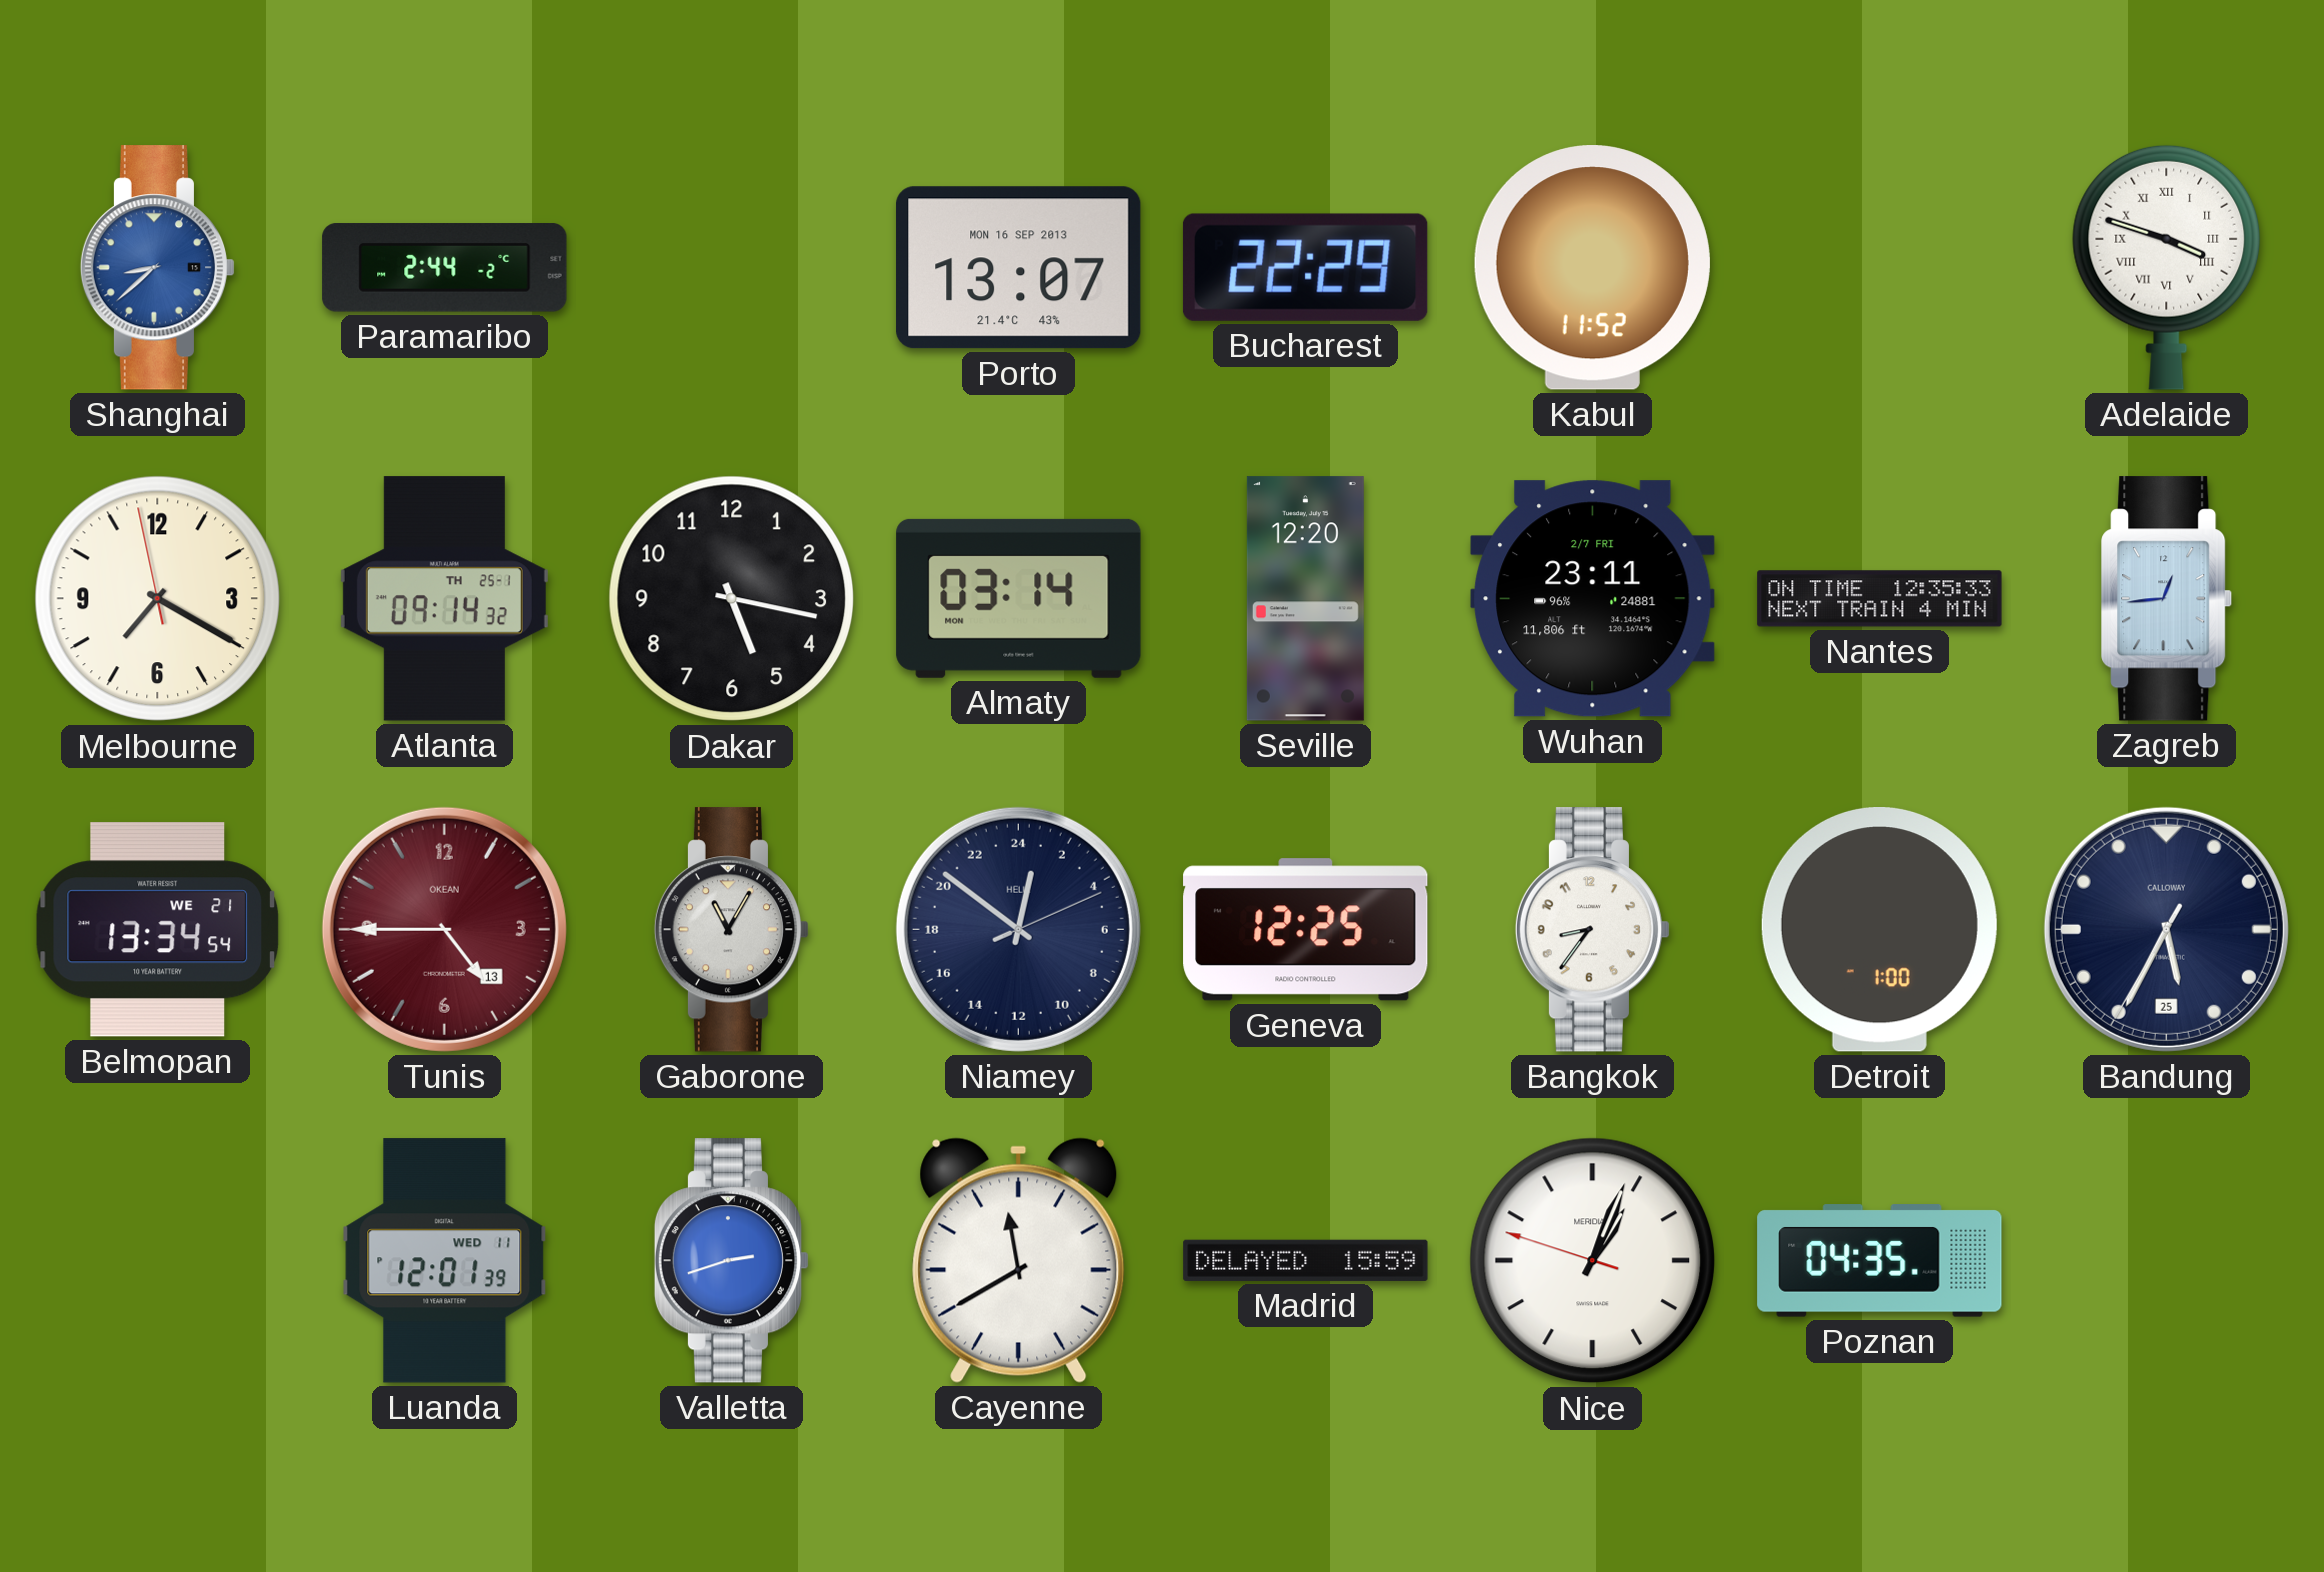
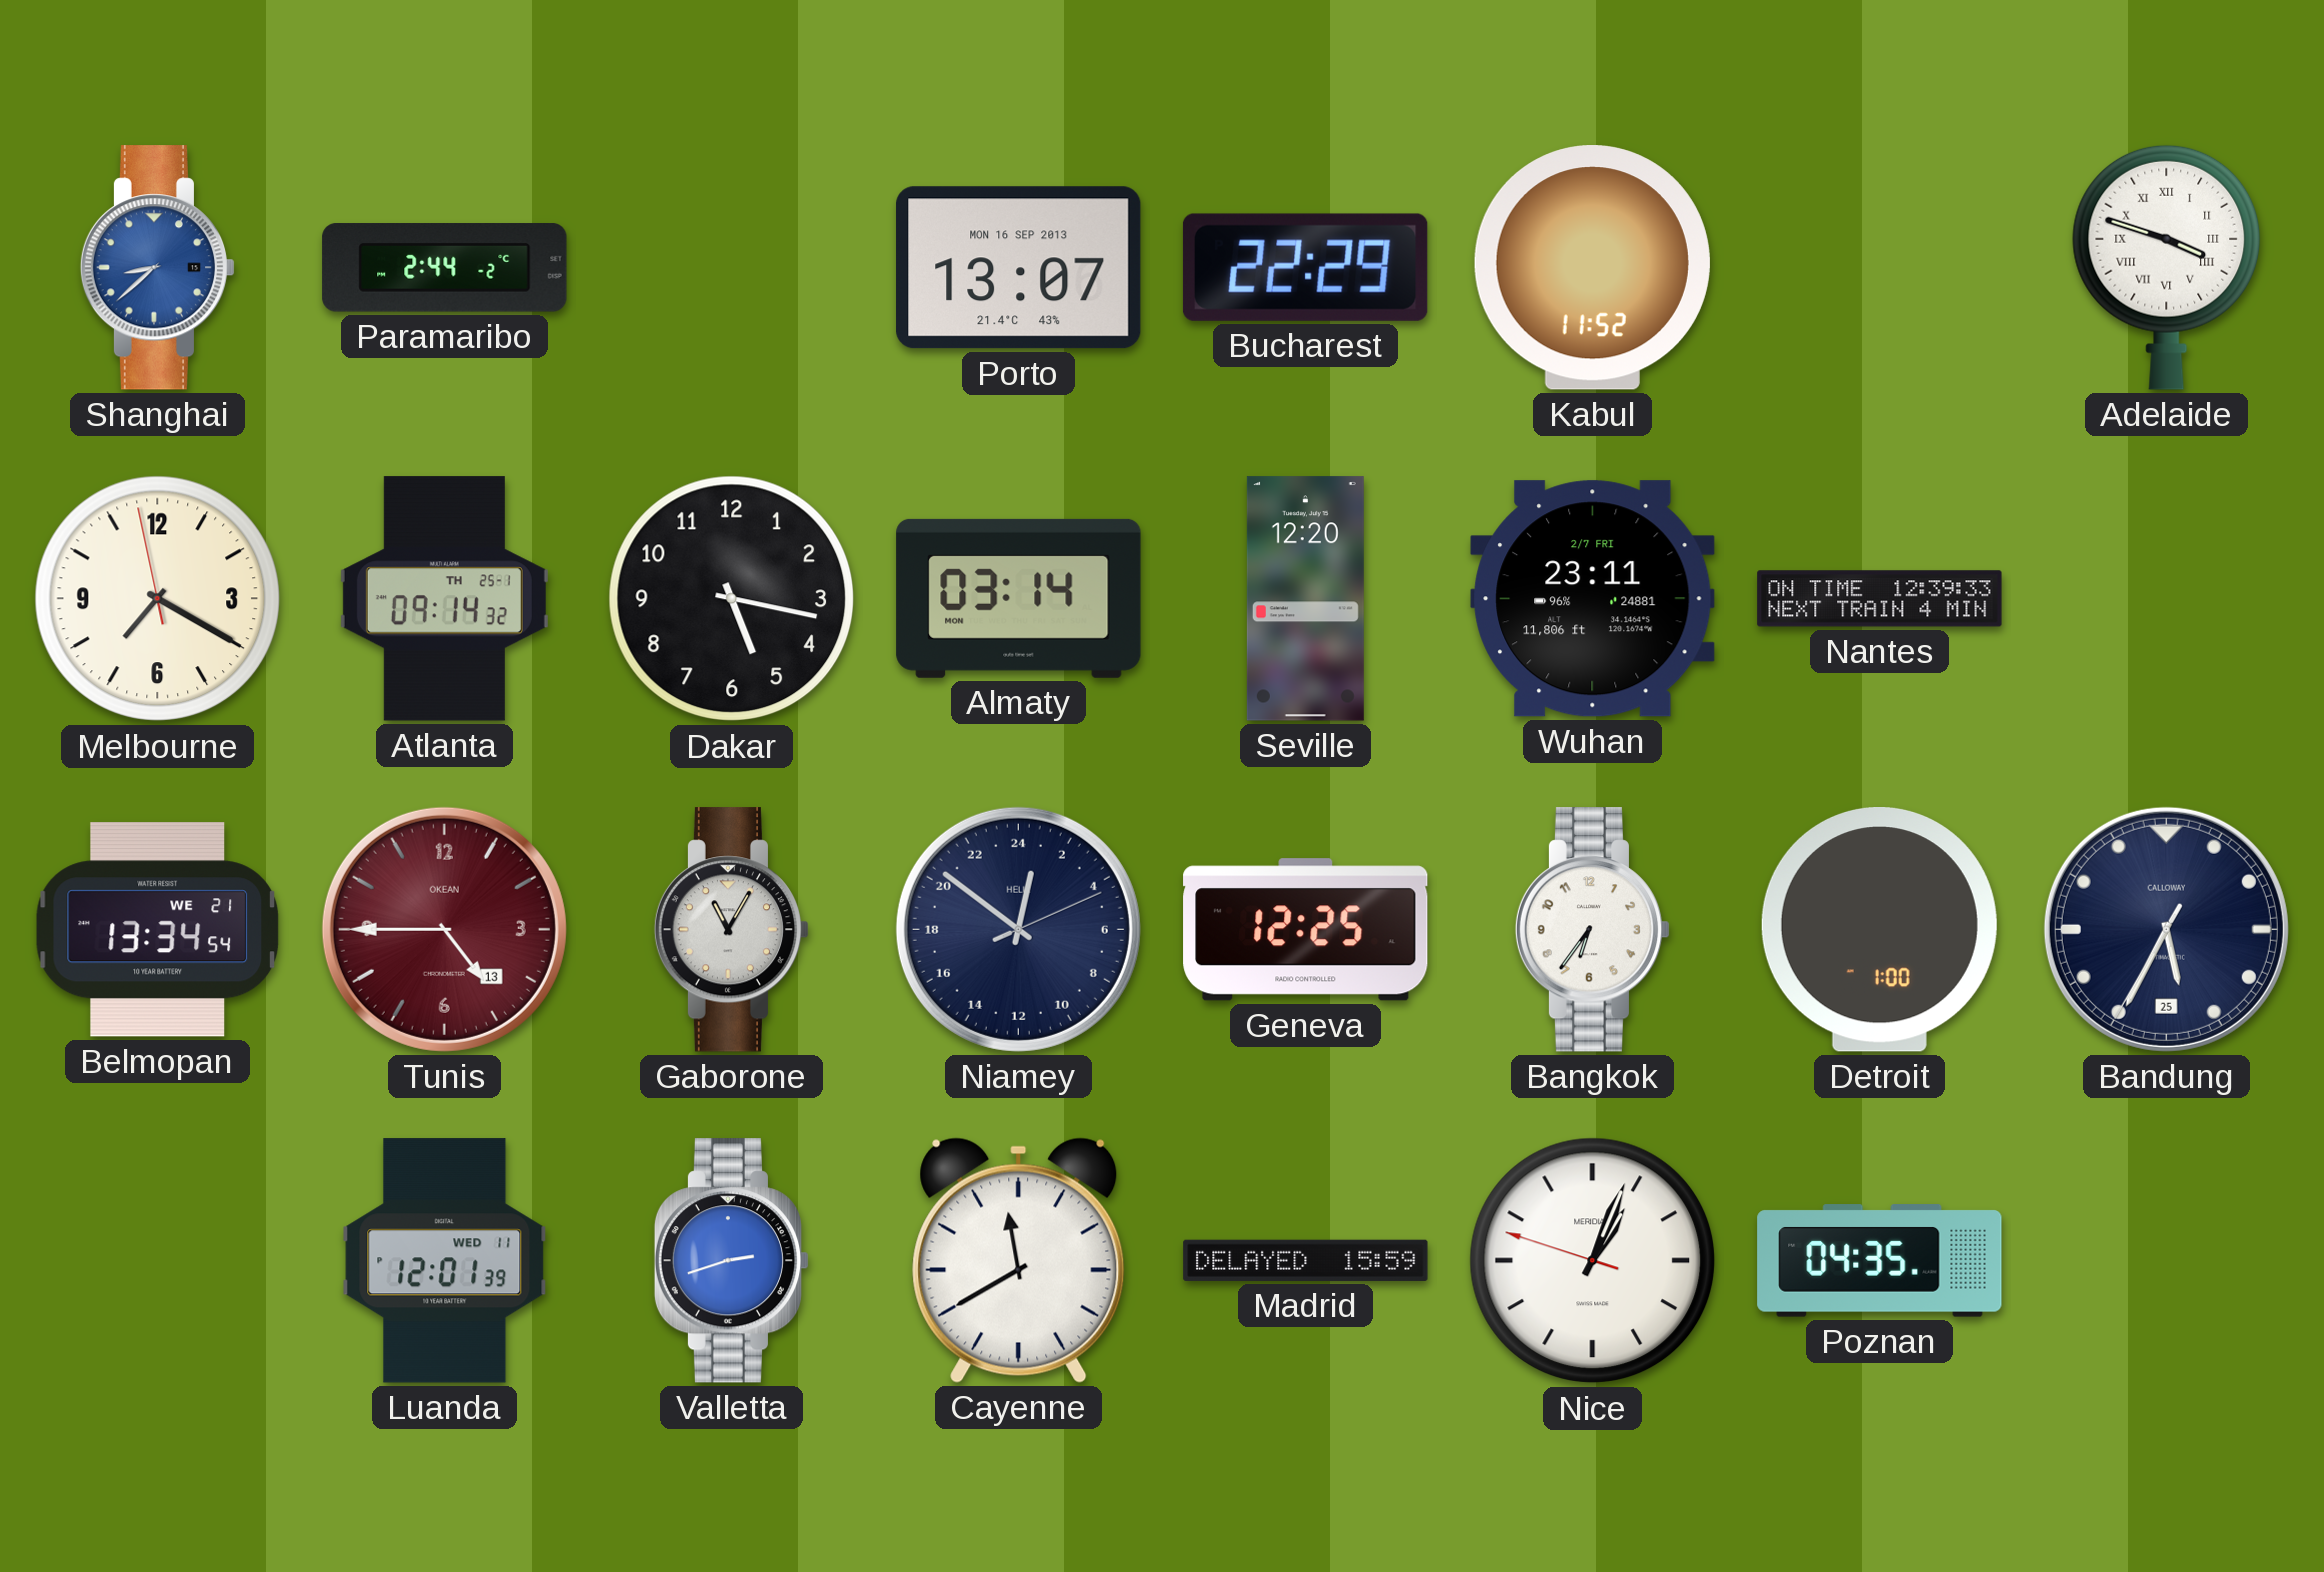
Nantes: 12:35 -> 12:39 (1880, 599)
Zagreb: 12:44 -> none (2167, 599)
Bangkok: 8:36 -> 6:36 (1593, 930)
